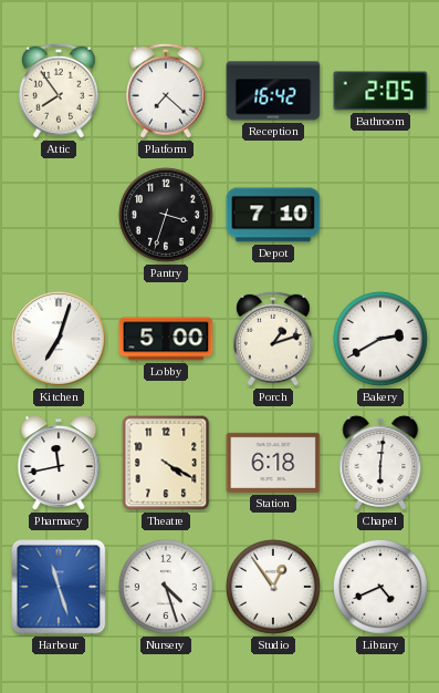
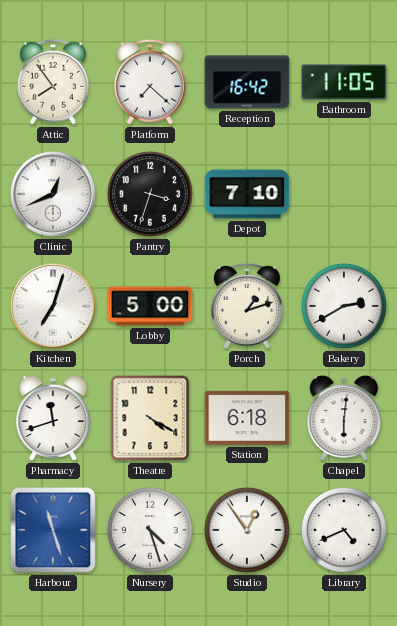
Bathroom: 2:05 -> 11:05 (344, 82)
Clinic: none -> 12:41 (54, 195)
Pharmacy: 11:43 -> 11:42 (53, 418)
